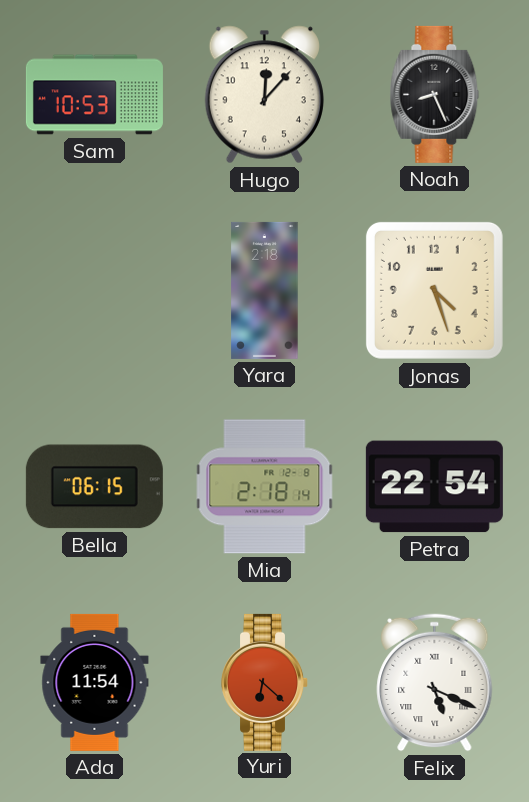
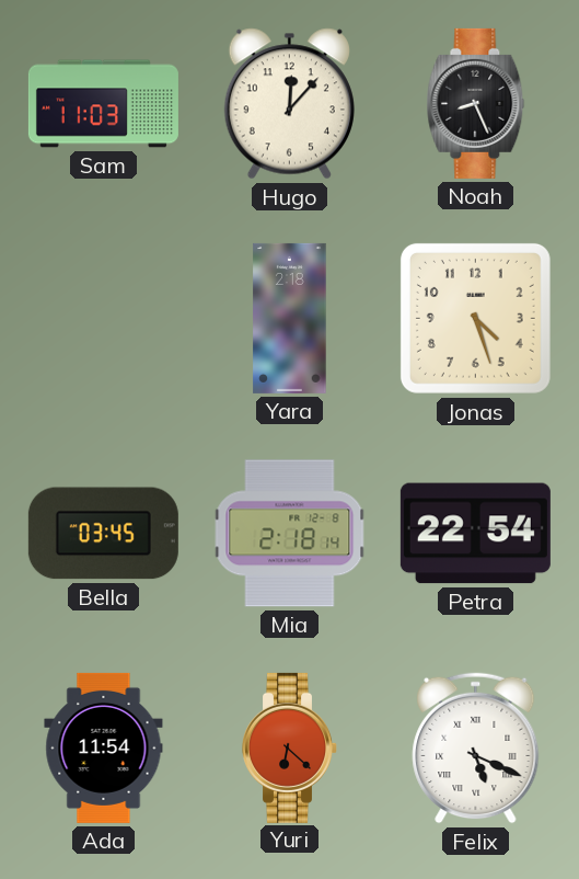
Sam: 10:53 -> 11:03 (103, 104)
Bella: 06:15 -> 03:45 (103, 534)
